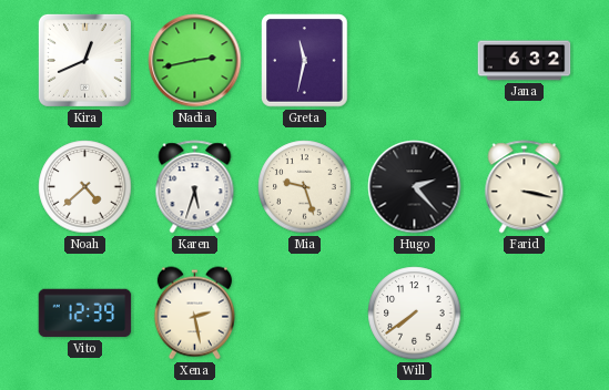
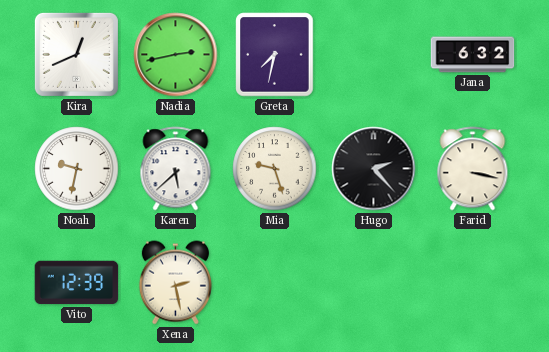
Greta: 11:32 -> 7:32 (275, 55)
Noah: 4:38 -> 9:32 (77, 169)
Karen: 5:33 -> 5:38 (176, 169)
Will: 7:39 -> none (415, 314)
